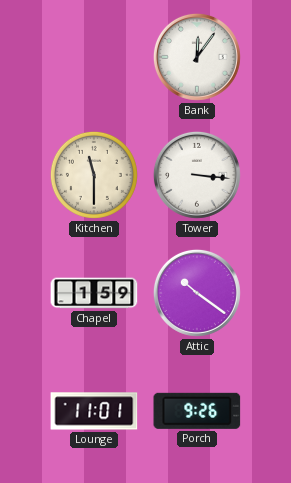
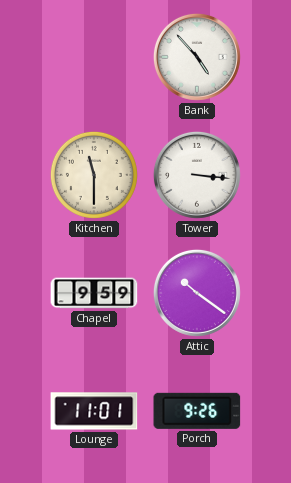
Bank: 12:06 -> 4:53 (197, 57)
Chapel: 1:59 -> 9:59 (94, 293)
